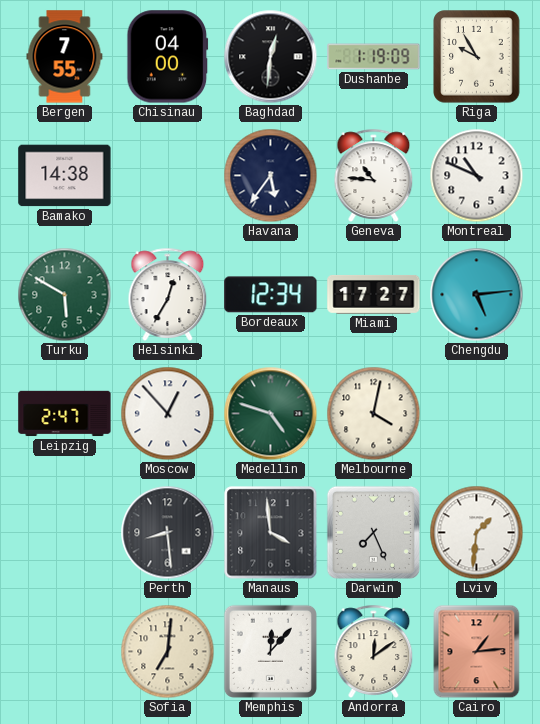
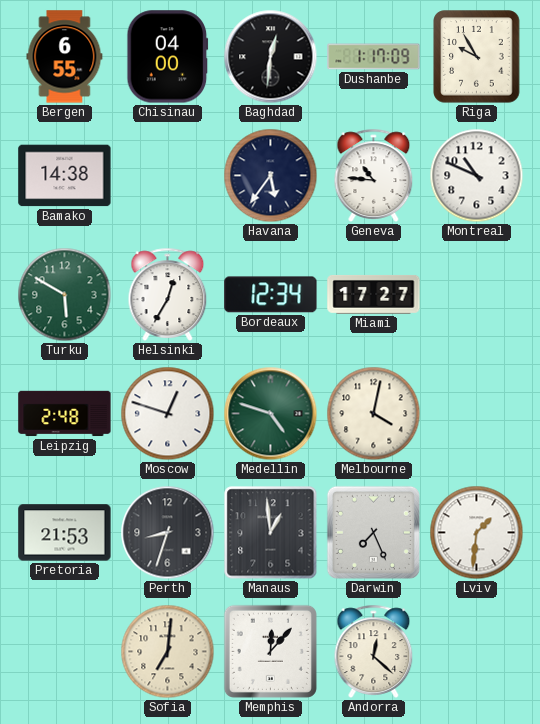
Bergen: 7:55 -> 6:55 (65, 57)
Dushanbe: 1:19 -> 1:17 (374, 57)
Chengdu: 5:14 -> none (477, 295)
Leipzig: 2:47 -> 2:48 (65, 414)
Moscow: 12:53 -> 12:48 (168, 414)
Pretoria: none -> 21:53 (65, 533)
Perth: 8:29 -> 8:33 (168, 533)
Manaus: 3:59 -> 12:59 (271, 533)
Andorra: 12:09 -> 12:22 (374, 651)
Cairo: 1:14 -> none (477, 652)
